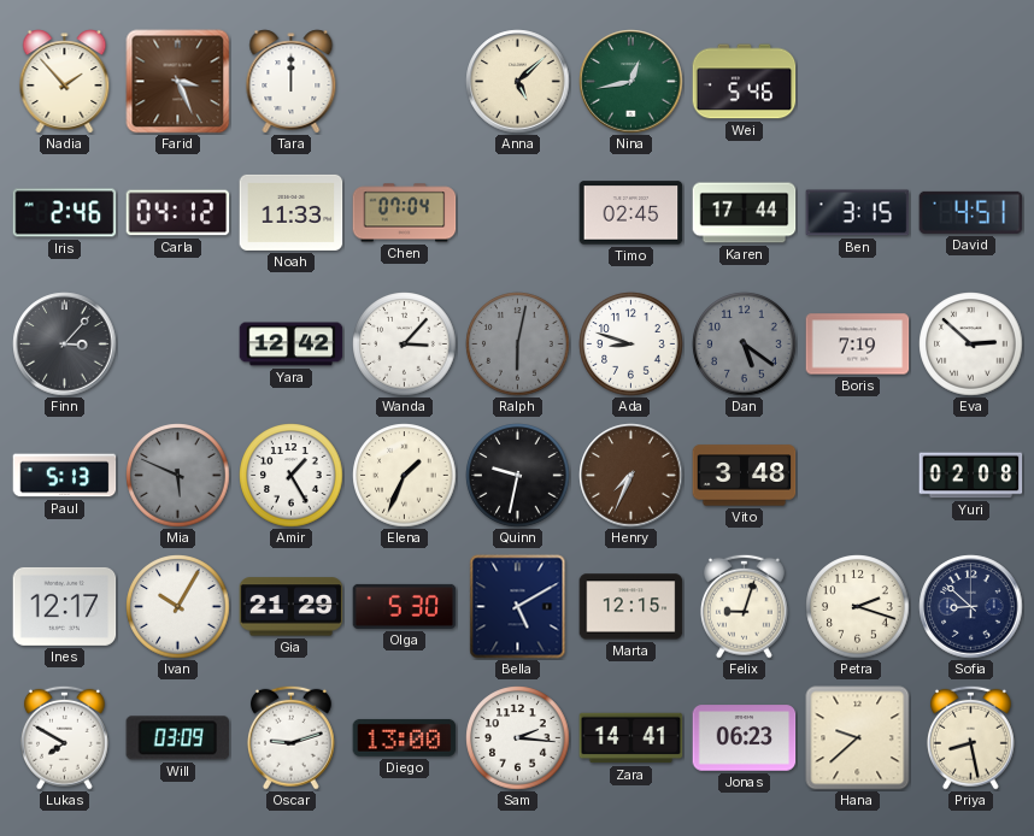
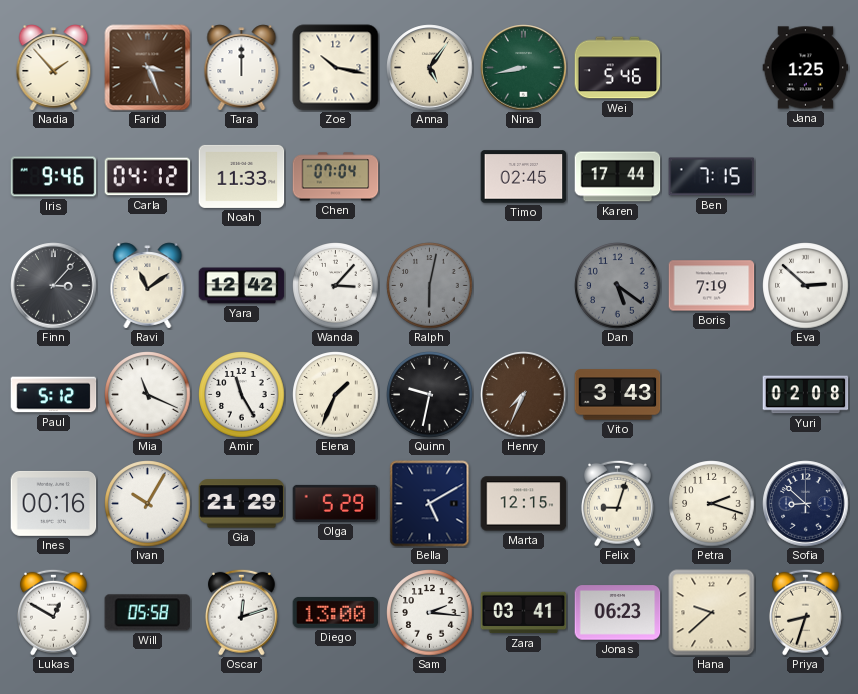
Zoe: none -> 10:17 (336, 68)
Anna: 5:08 -> 5:06 (430, 68)
Nina: 12:43 -> 8:43 (524, 68)
Jana: none -> 1:25 (806, 68)
Iris: 2:46 -> 9:46 (54, 177)
Ben: 3:15 -> 7:15 (712, 177)
David: 4:51 -> none (971, 212)
Ravi: none -> 11:09 (148, 286)
Ada: 8:48 -> none (631, 345)
Paul: 5:13 -> 5:12 (54, 395)
Mia: 5:49 -> 11:19 (148, 395)
Mia dial: grey -> white (148, 395)
Amir: 1:25 -> 11:25 (242, 395)
Vito: 3:48 -> 3:43 (618, 395)
Ines: 12:17 -> 00:16 (54, 503)
Olga: 5:30 -> 5:29 (336, 503)
Lukas: 7:50 -> 12:50 (53, 612)
Will: 03:09 -> 05:58 (148, 613)
Oscar: 9:12 -> 12:12 (241, 612)
Zara: 14:41 -> 03:41 (524, 613)
Priya: 8:28 -> 8:33 (805, 612)
